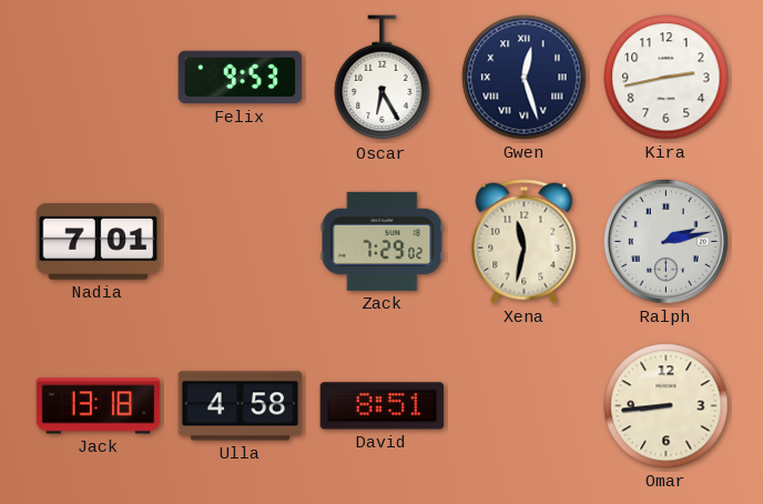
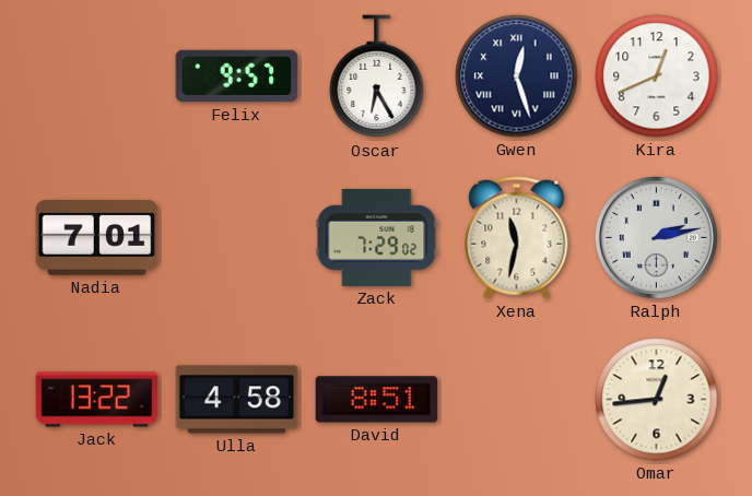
Felix: 9:53 -> 9:57 (237, 76)
Kira: 2:43 -> 12:41 (657, 76)
Jack: 13:18 -> 13:22 (97, 400)
Omar: 8:44 -> 12:44 (657, 400)
